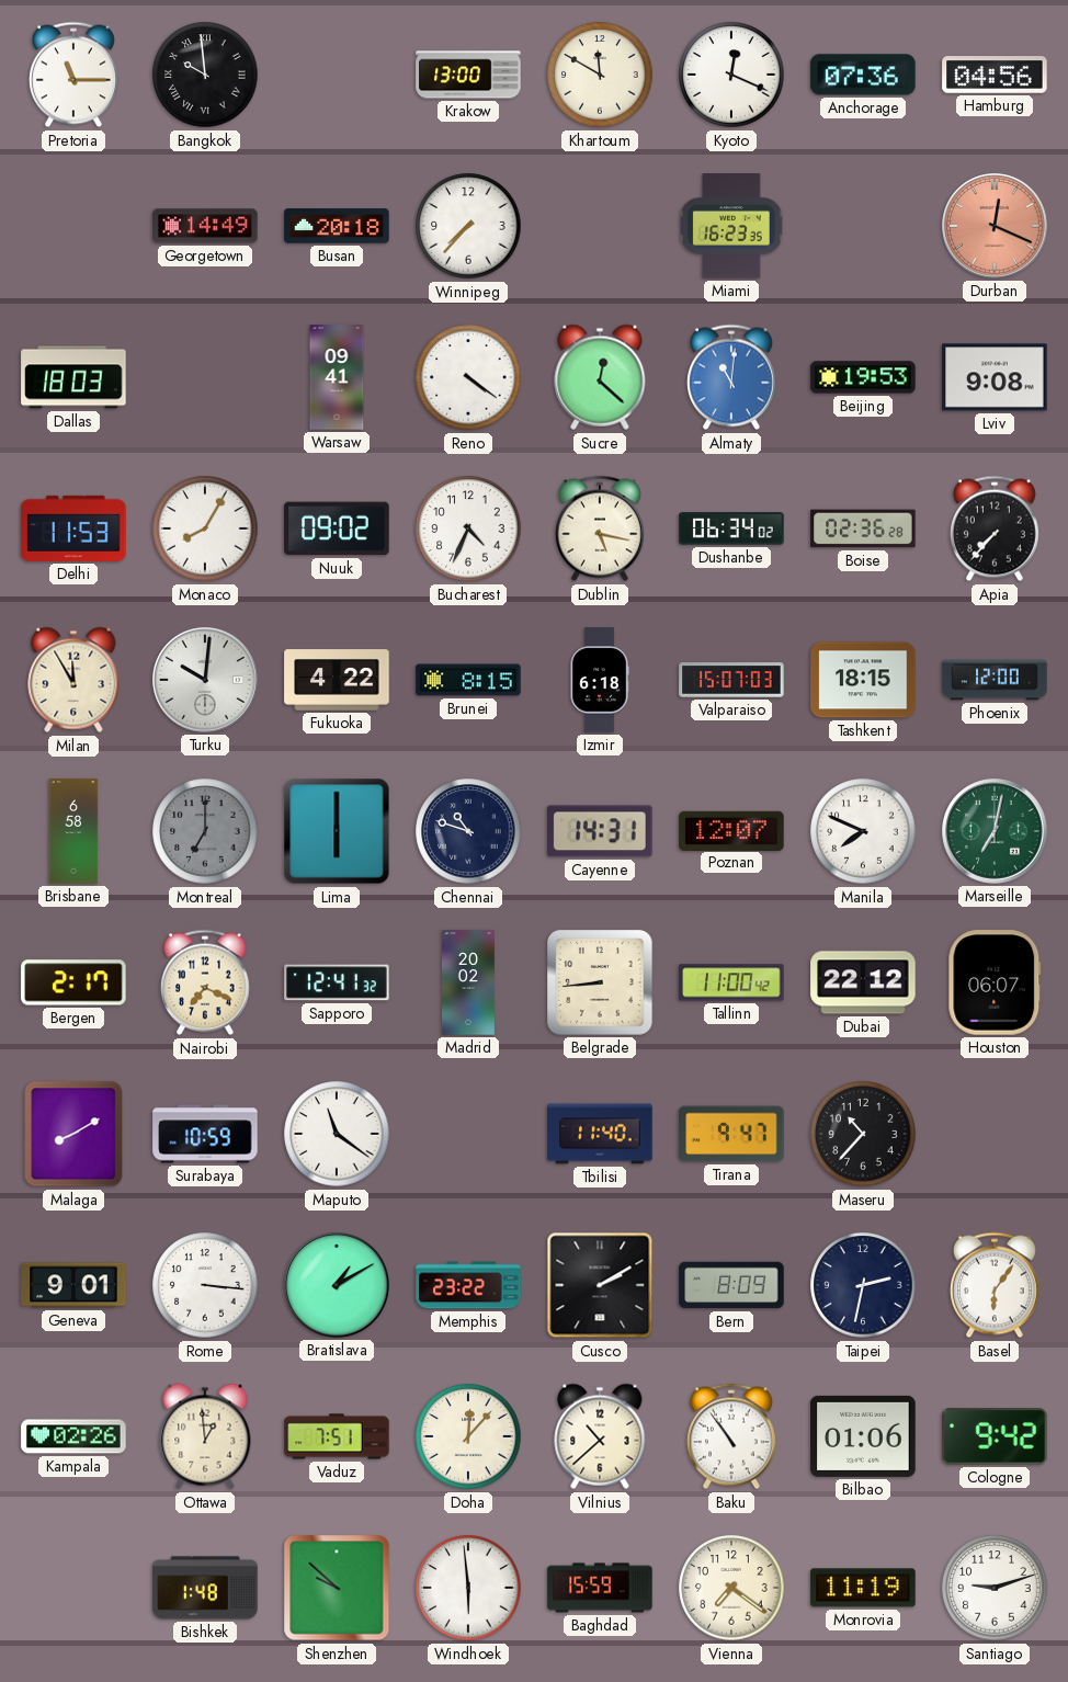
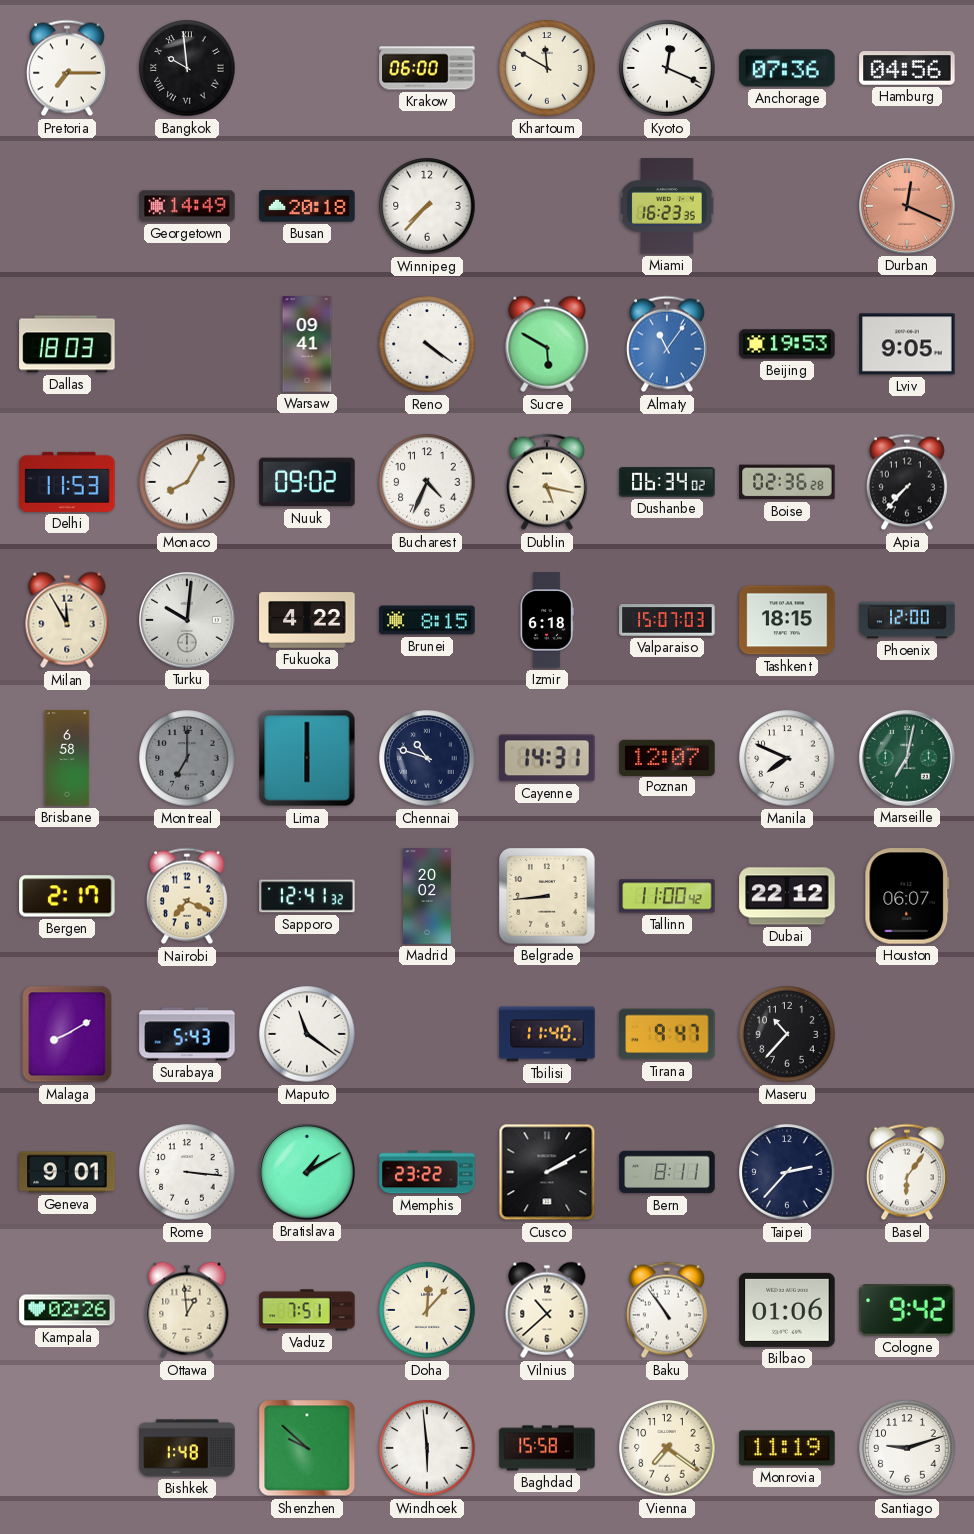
Pretoria: 11:15 -> 7:15 (67, 68)
Krakow: 13:00 -> 06:00 (427, 68)
Sucre: 12:22 -> 5:50 (547, 344)
Almaty: 11:01 -> 11:06 (667, 344)
Lviv: 9:08 -> 9:05 (907, 344)
Surabaya: 10:59 -> 5:43 (187, 1034)
Bern: 8:09 -> 8:11 (667, 1172)
Taipei: 2:32 -> 2:37 (787, 1172)
Baghdad: 15:59 -> 15:58 (547, 1448)
